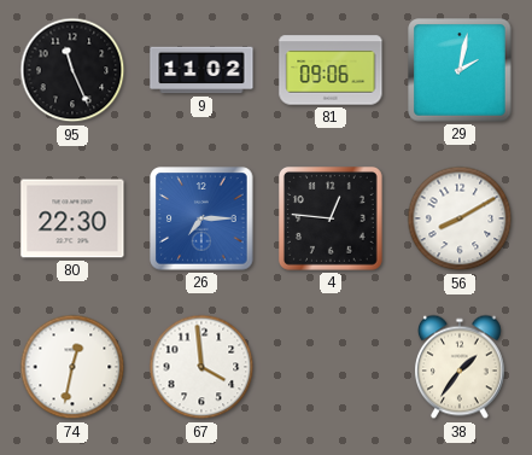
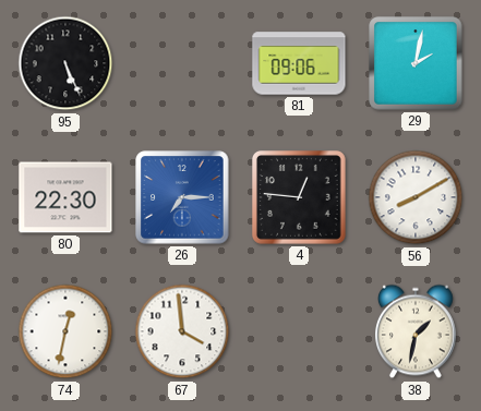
95: 11:26 -> 5:26 (65, 63)
9: 11:02 -> none (201, 70)
38: 1:36 -> 1:32 (417, 331)
